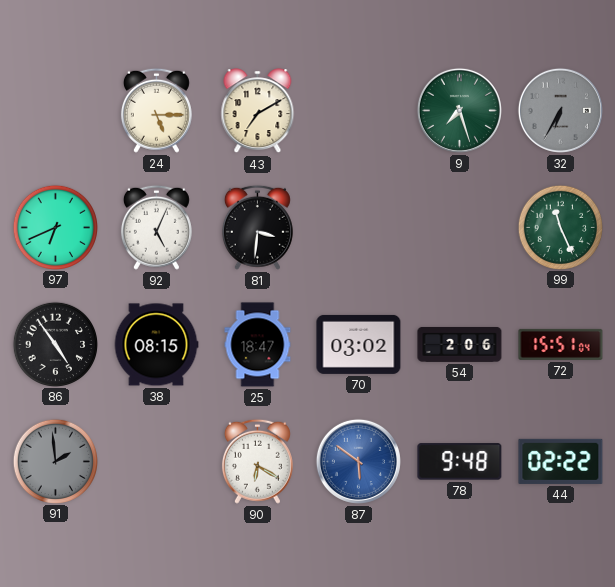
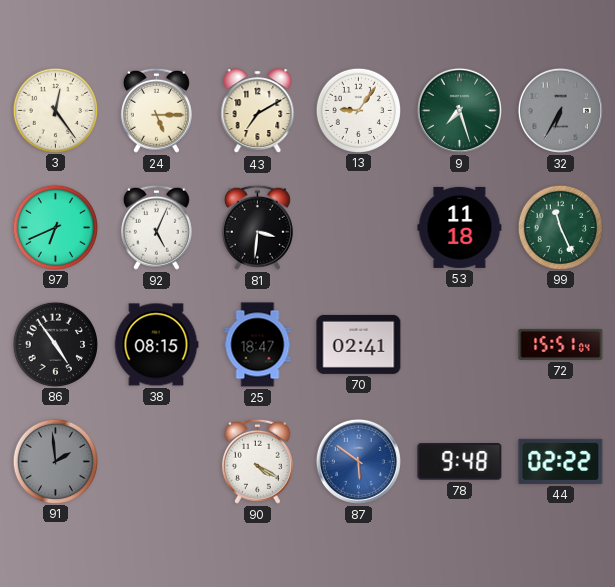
3: none -> 12:24 (55, 110)
13: none -> 9:06 (358, 110)
53: none -> 11:18 (460, 227)
70: 03:02 -> 02:41 (359, 344)
54: 2:06 -> none (460, 344)
90: 6:20 -> 4:20 (257, 461)
